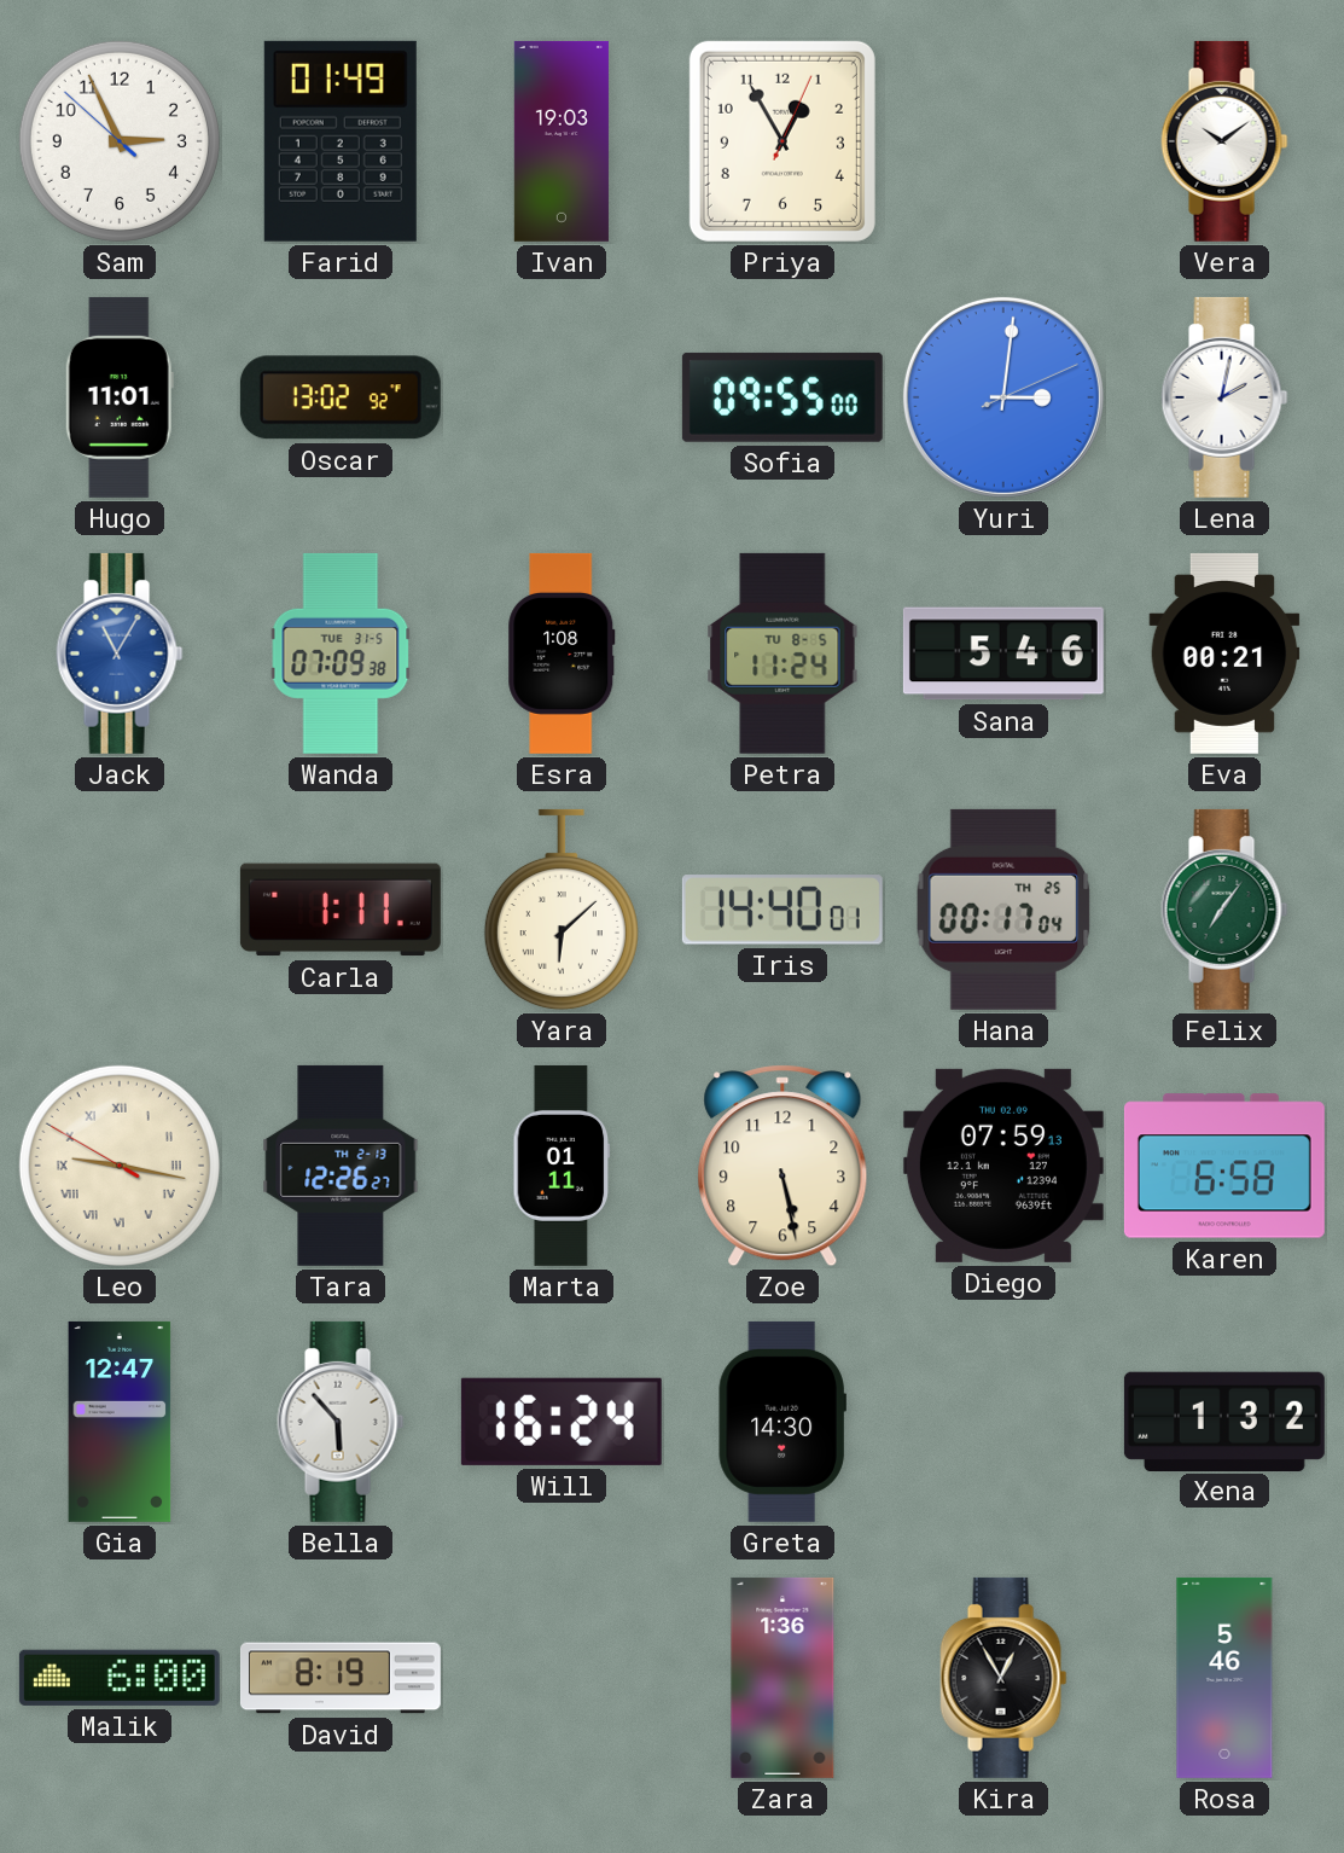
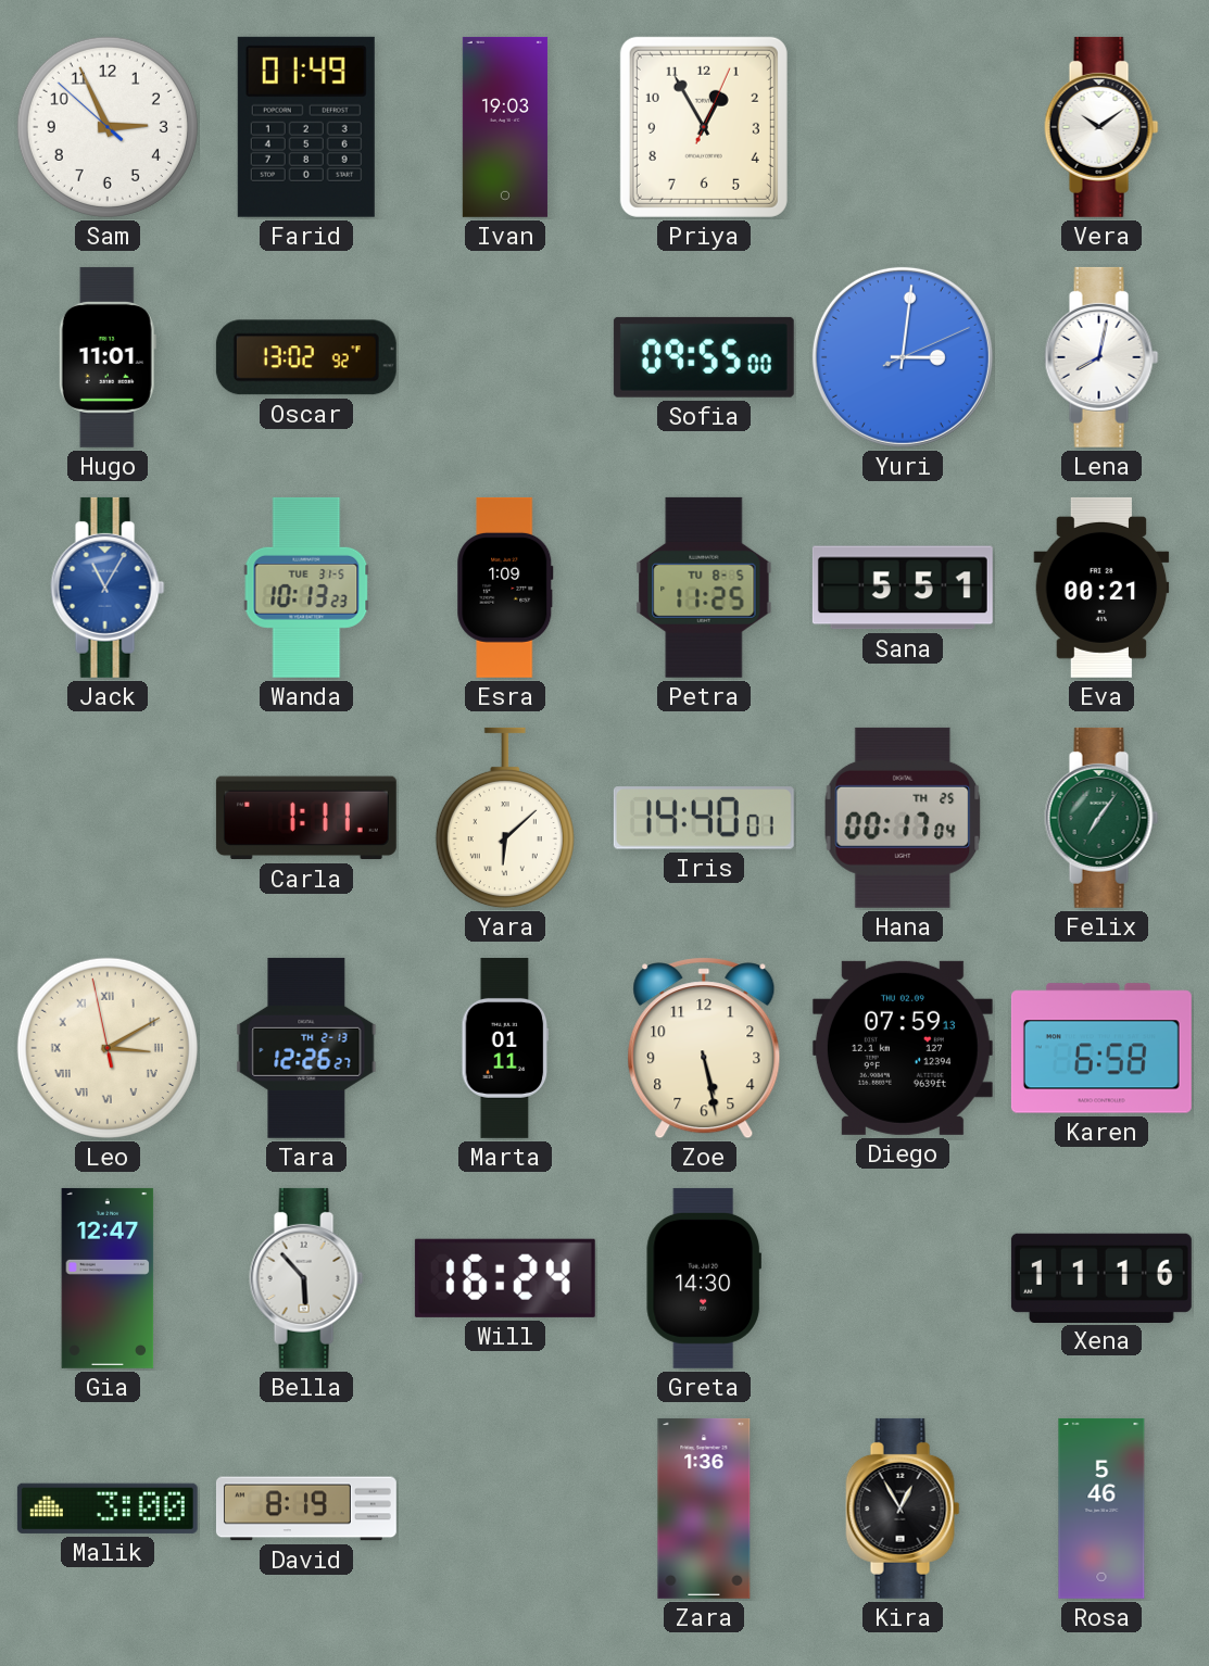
Lena: 2:02 -> 8:02 (1101, 357)
Wanda: 07:09 -> 10:13 (306, 588)
Esra: 1:08 -> 1:09 (505, 588)
Petra: 11:24 -> 11:25 (704, 588)
Sana: 5:46 -> 5:51 (903, 588)
Leo: 9:16 -> 3:09 (108, 1048)
Xena: 1:32 -> 11:16 (1101, 1277)
Malik: 6:00 -> 3:00 (108, 1509)
